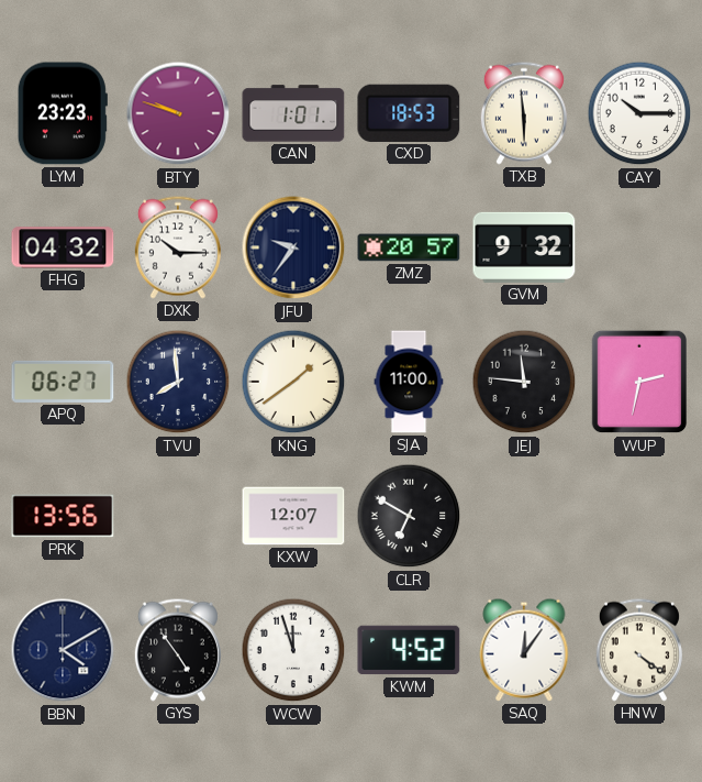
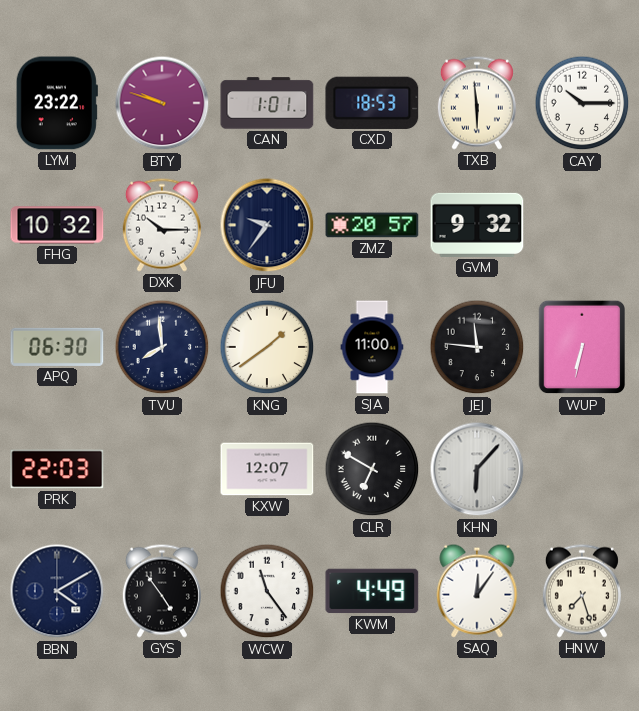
LYM: 23:23 -> 23:22 (57, 103)
FHG: 04:32 -> 10:32 (57, 225)
APQ: 06:27 -> 06:30 (57, 347)
WUP: 2:32 -> 6:32 (582, 347)
PRK: 13:56 -> 22:03 (57, 469)
KHN: none -> 6:07 (477, 469)
WCW: 11:57 -> 11:24 (267, 591)
KWM: 4:52 -> 4:49 (372, 591)
HNW: 4:21 -> 7:27 (582, 591)
